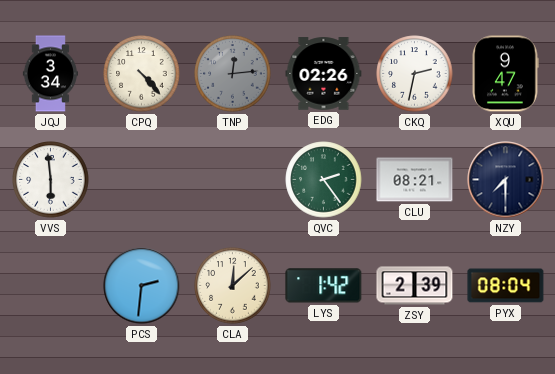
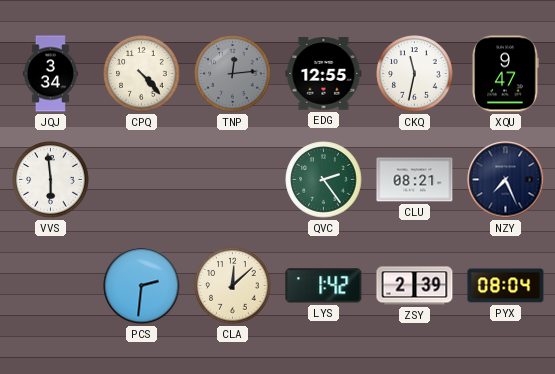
EDG: 02:26 -> 12:55 (324, 74)
CKQ: 2:32 -> 11:32 (415, 74)
NZY: 7:30 -> 7:26 (506, 180)
